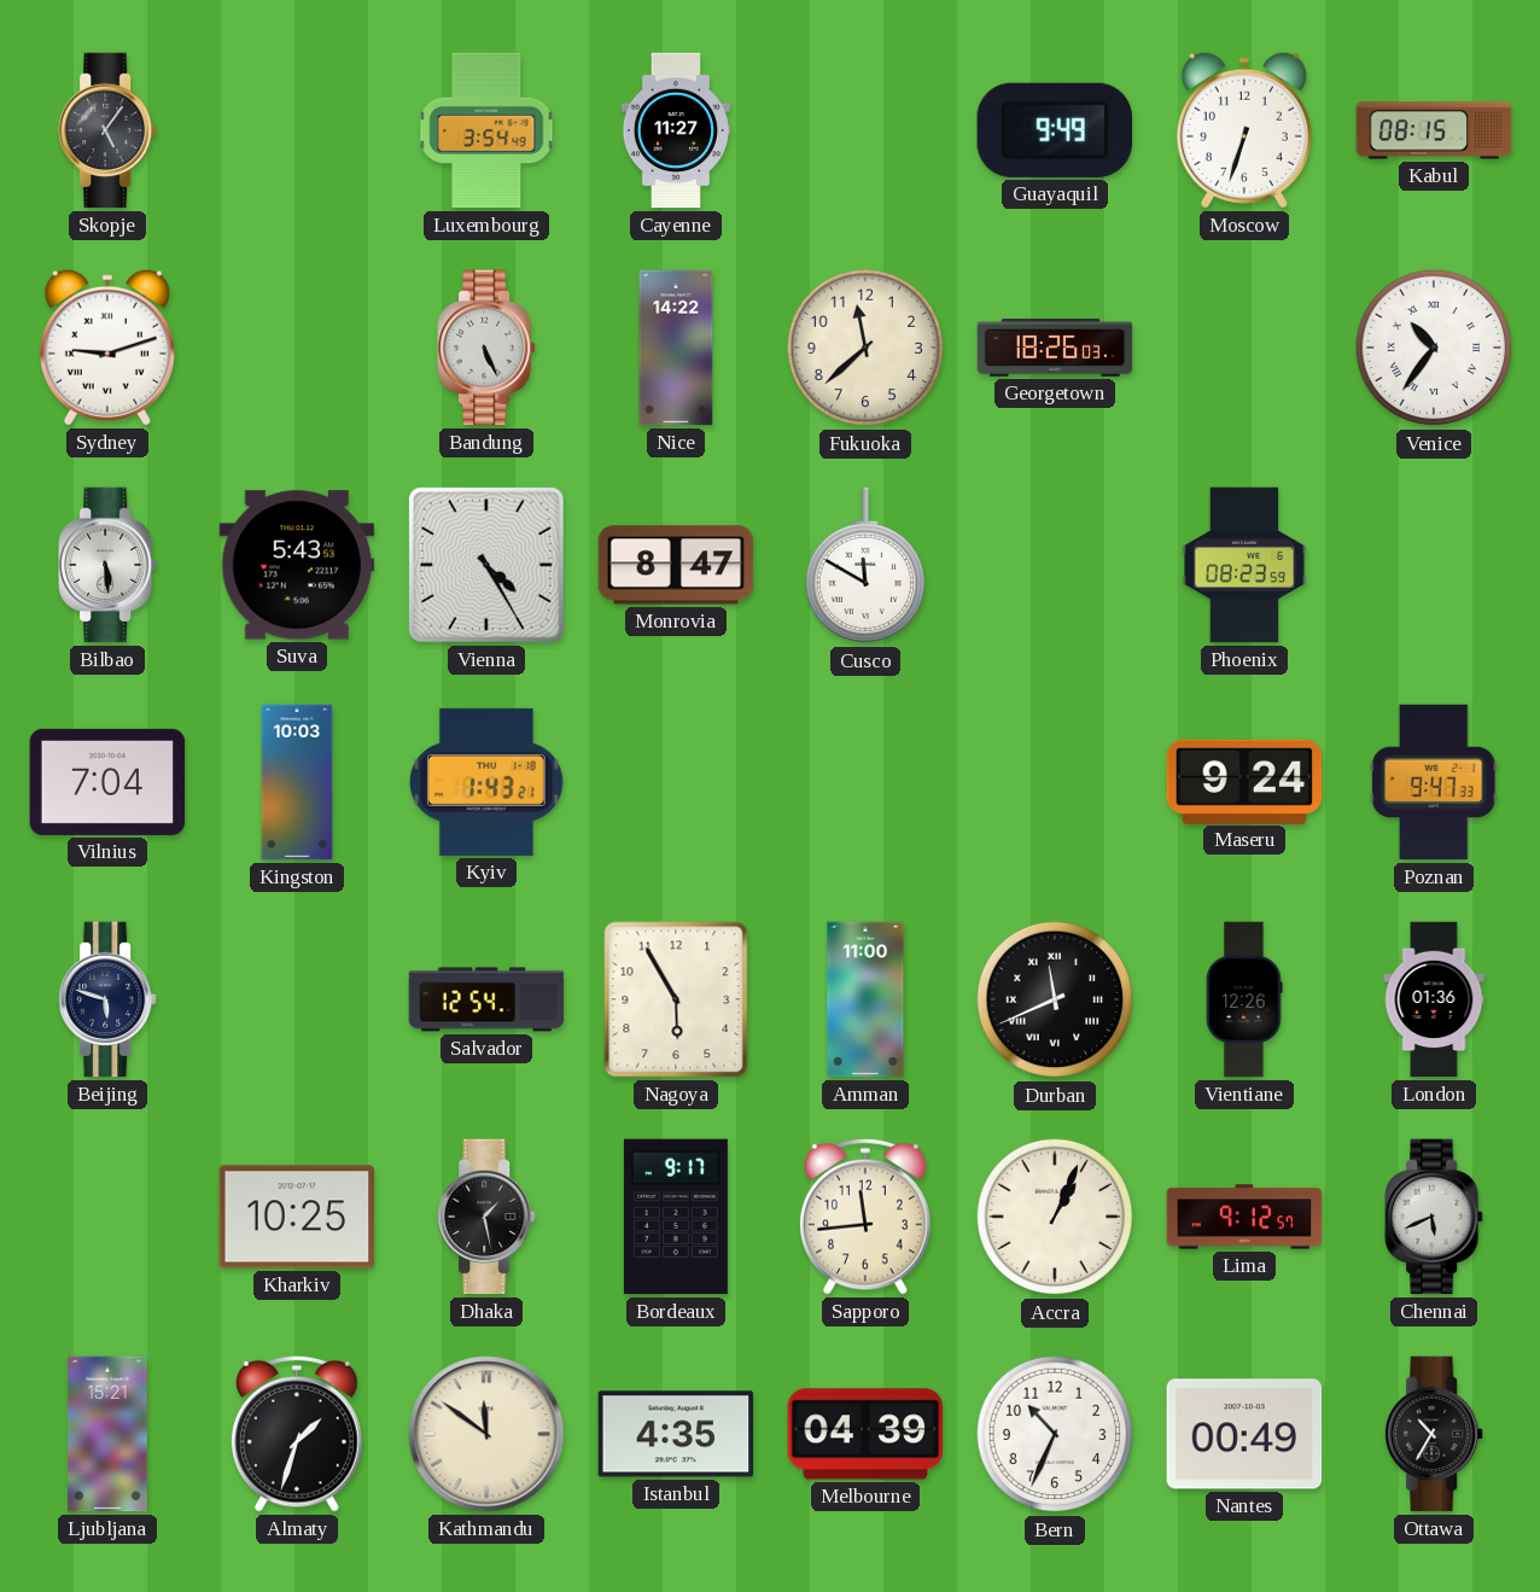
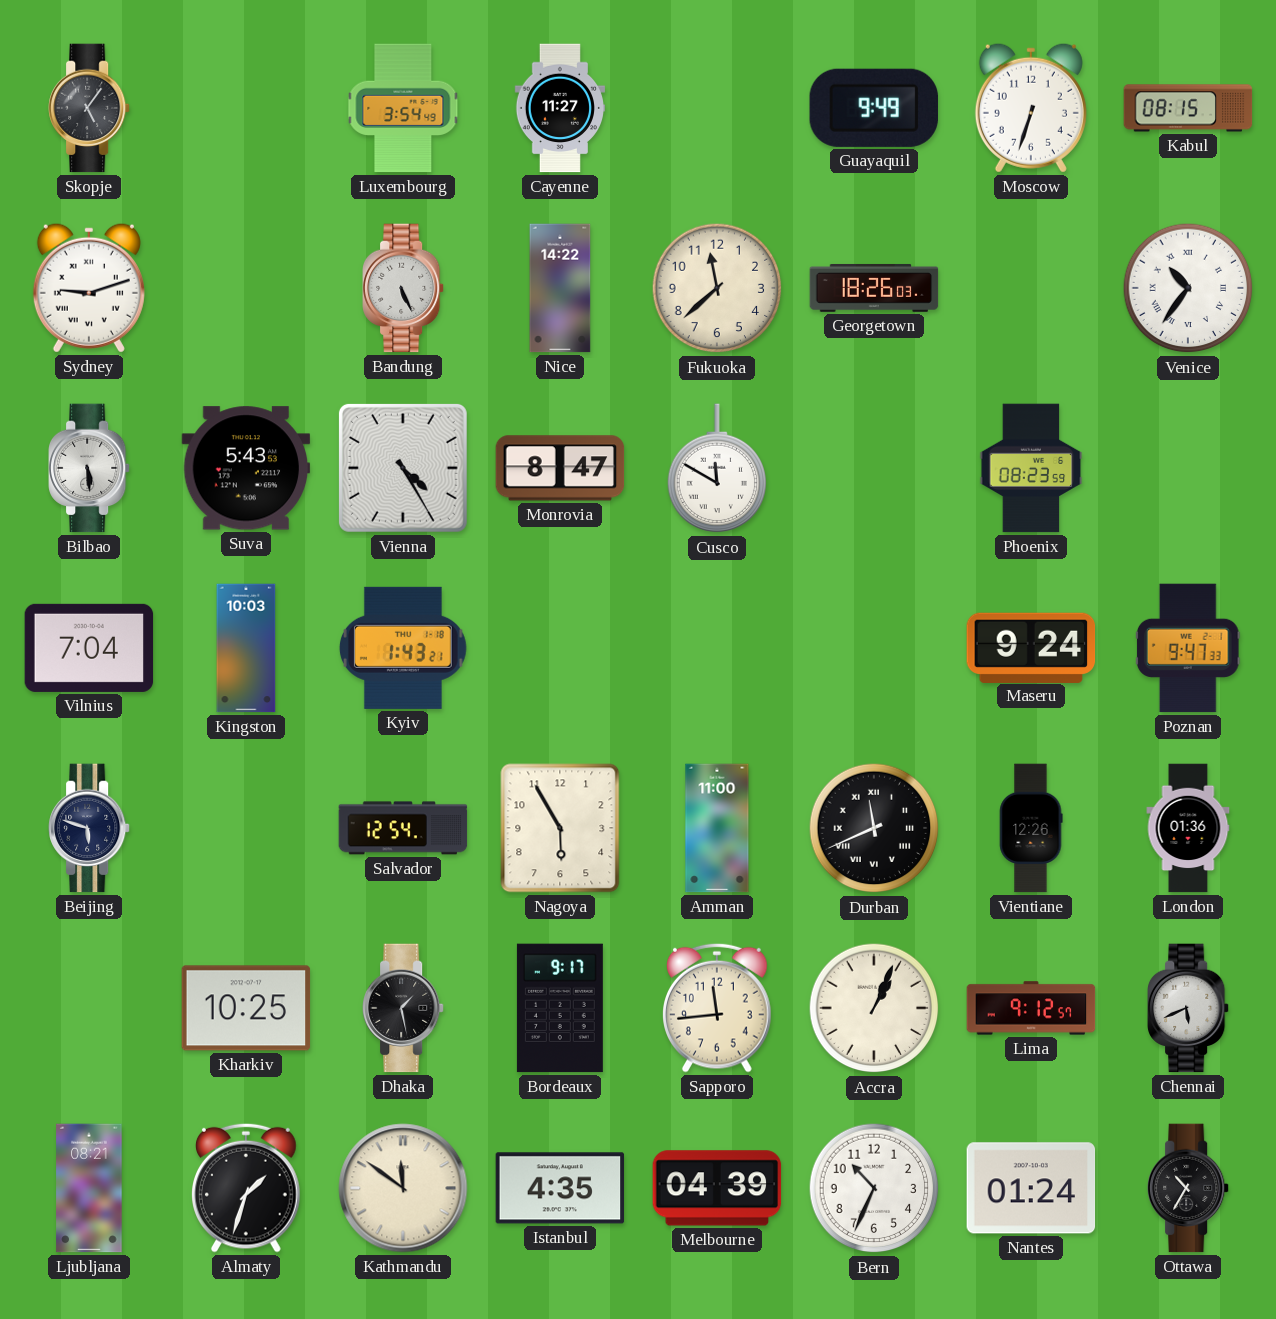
Ljubljana: 15:21 -> 08:21 (89, 1188)
Nantes: 00:49 -> 01:24 (1031, 1188)
